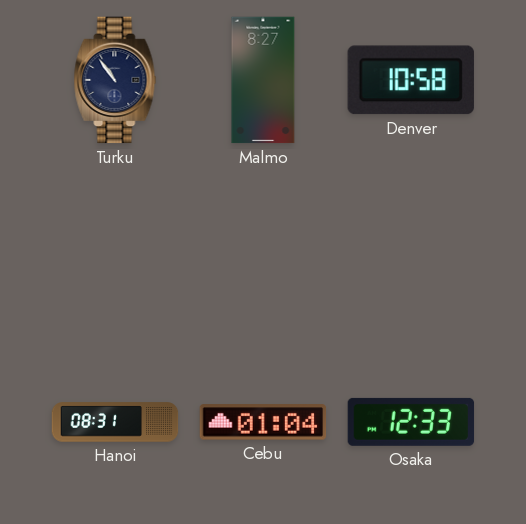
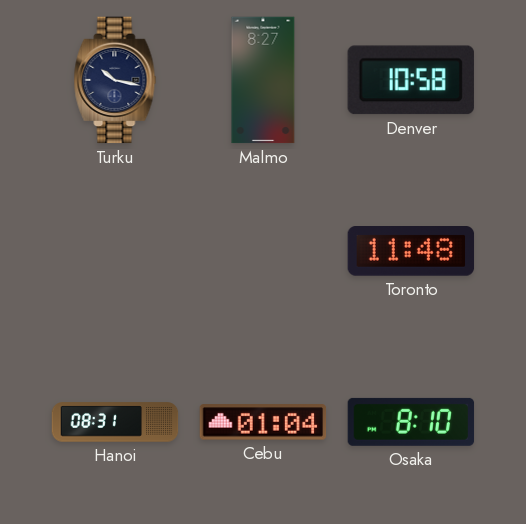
Turku: 10:54 -> 10:17 (115, 80)
Toronto: none -> 11:48 (411, 252)
Osaka: 12:33 -> 8:10 (411, 422)
